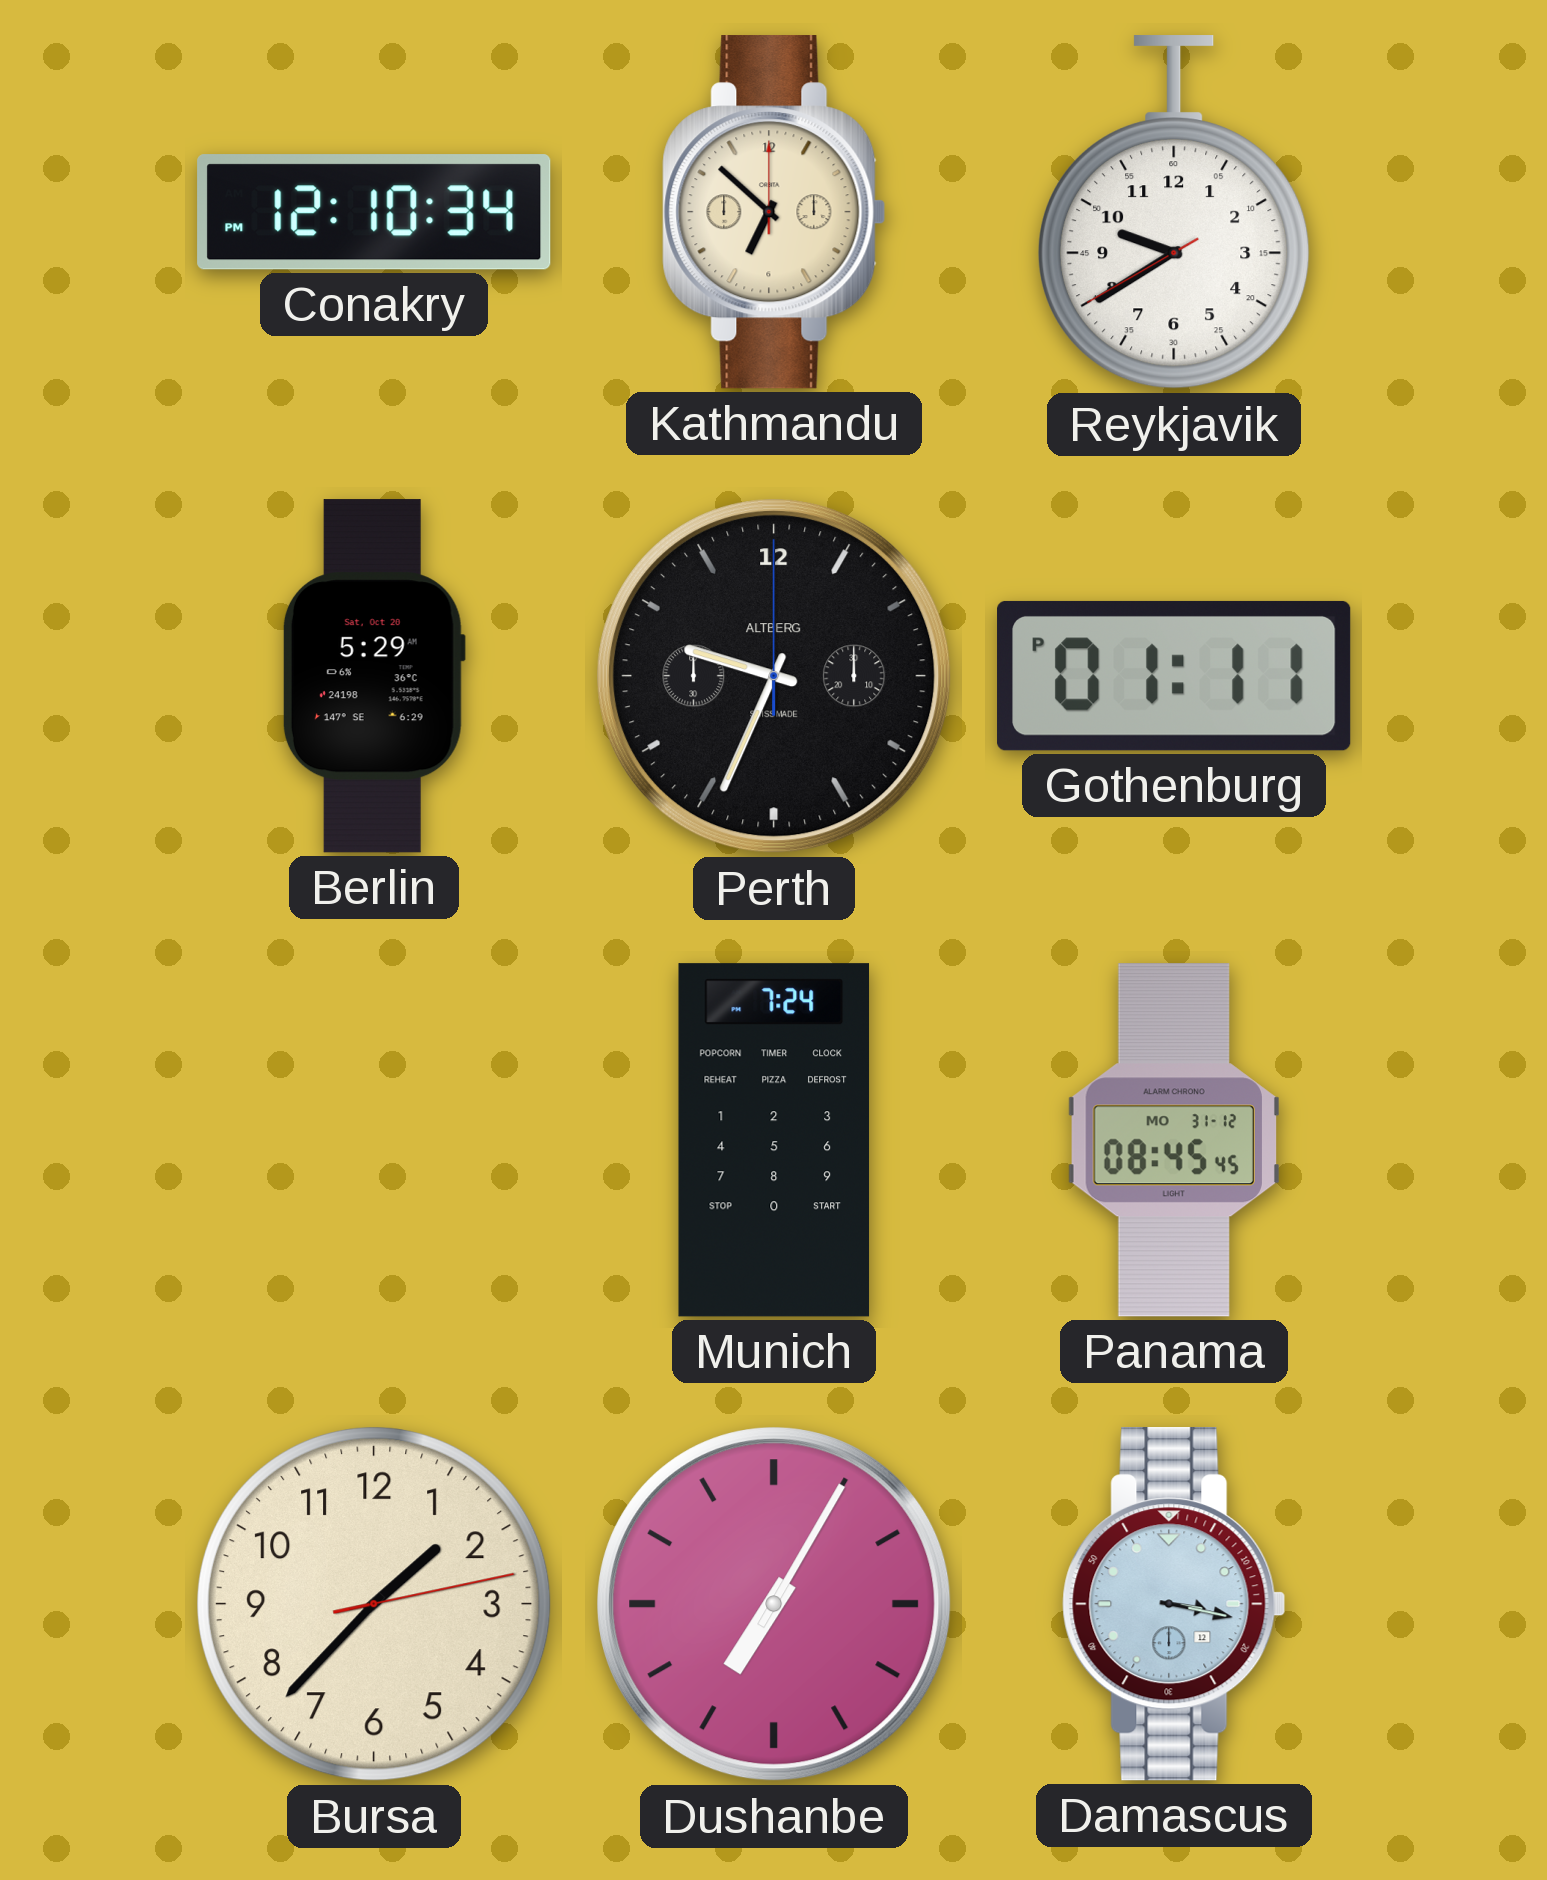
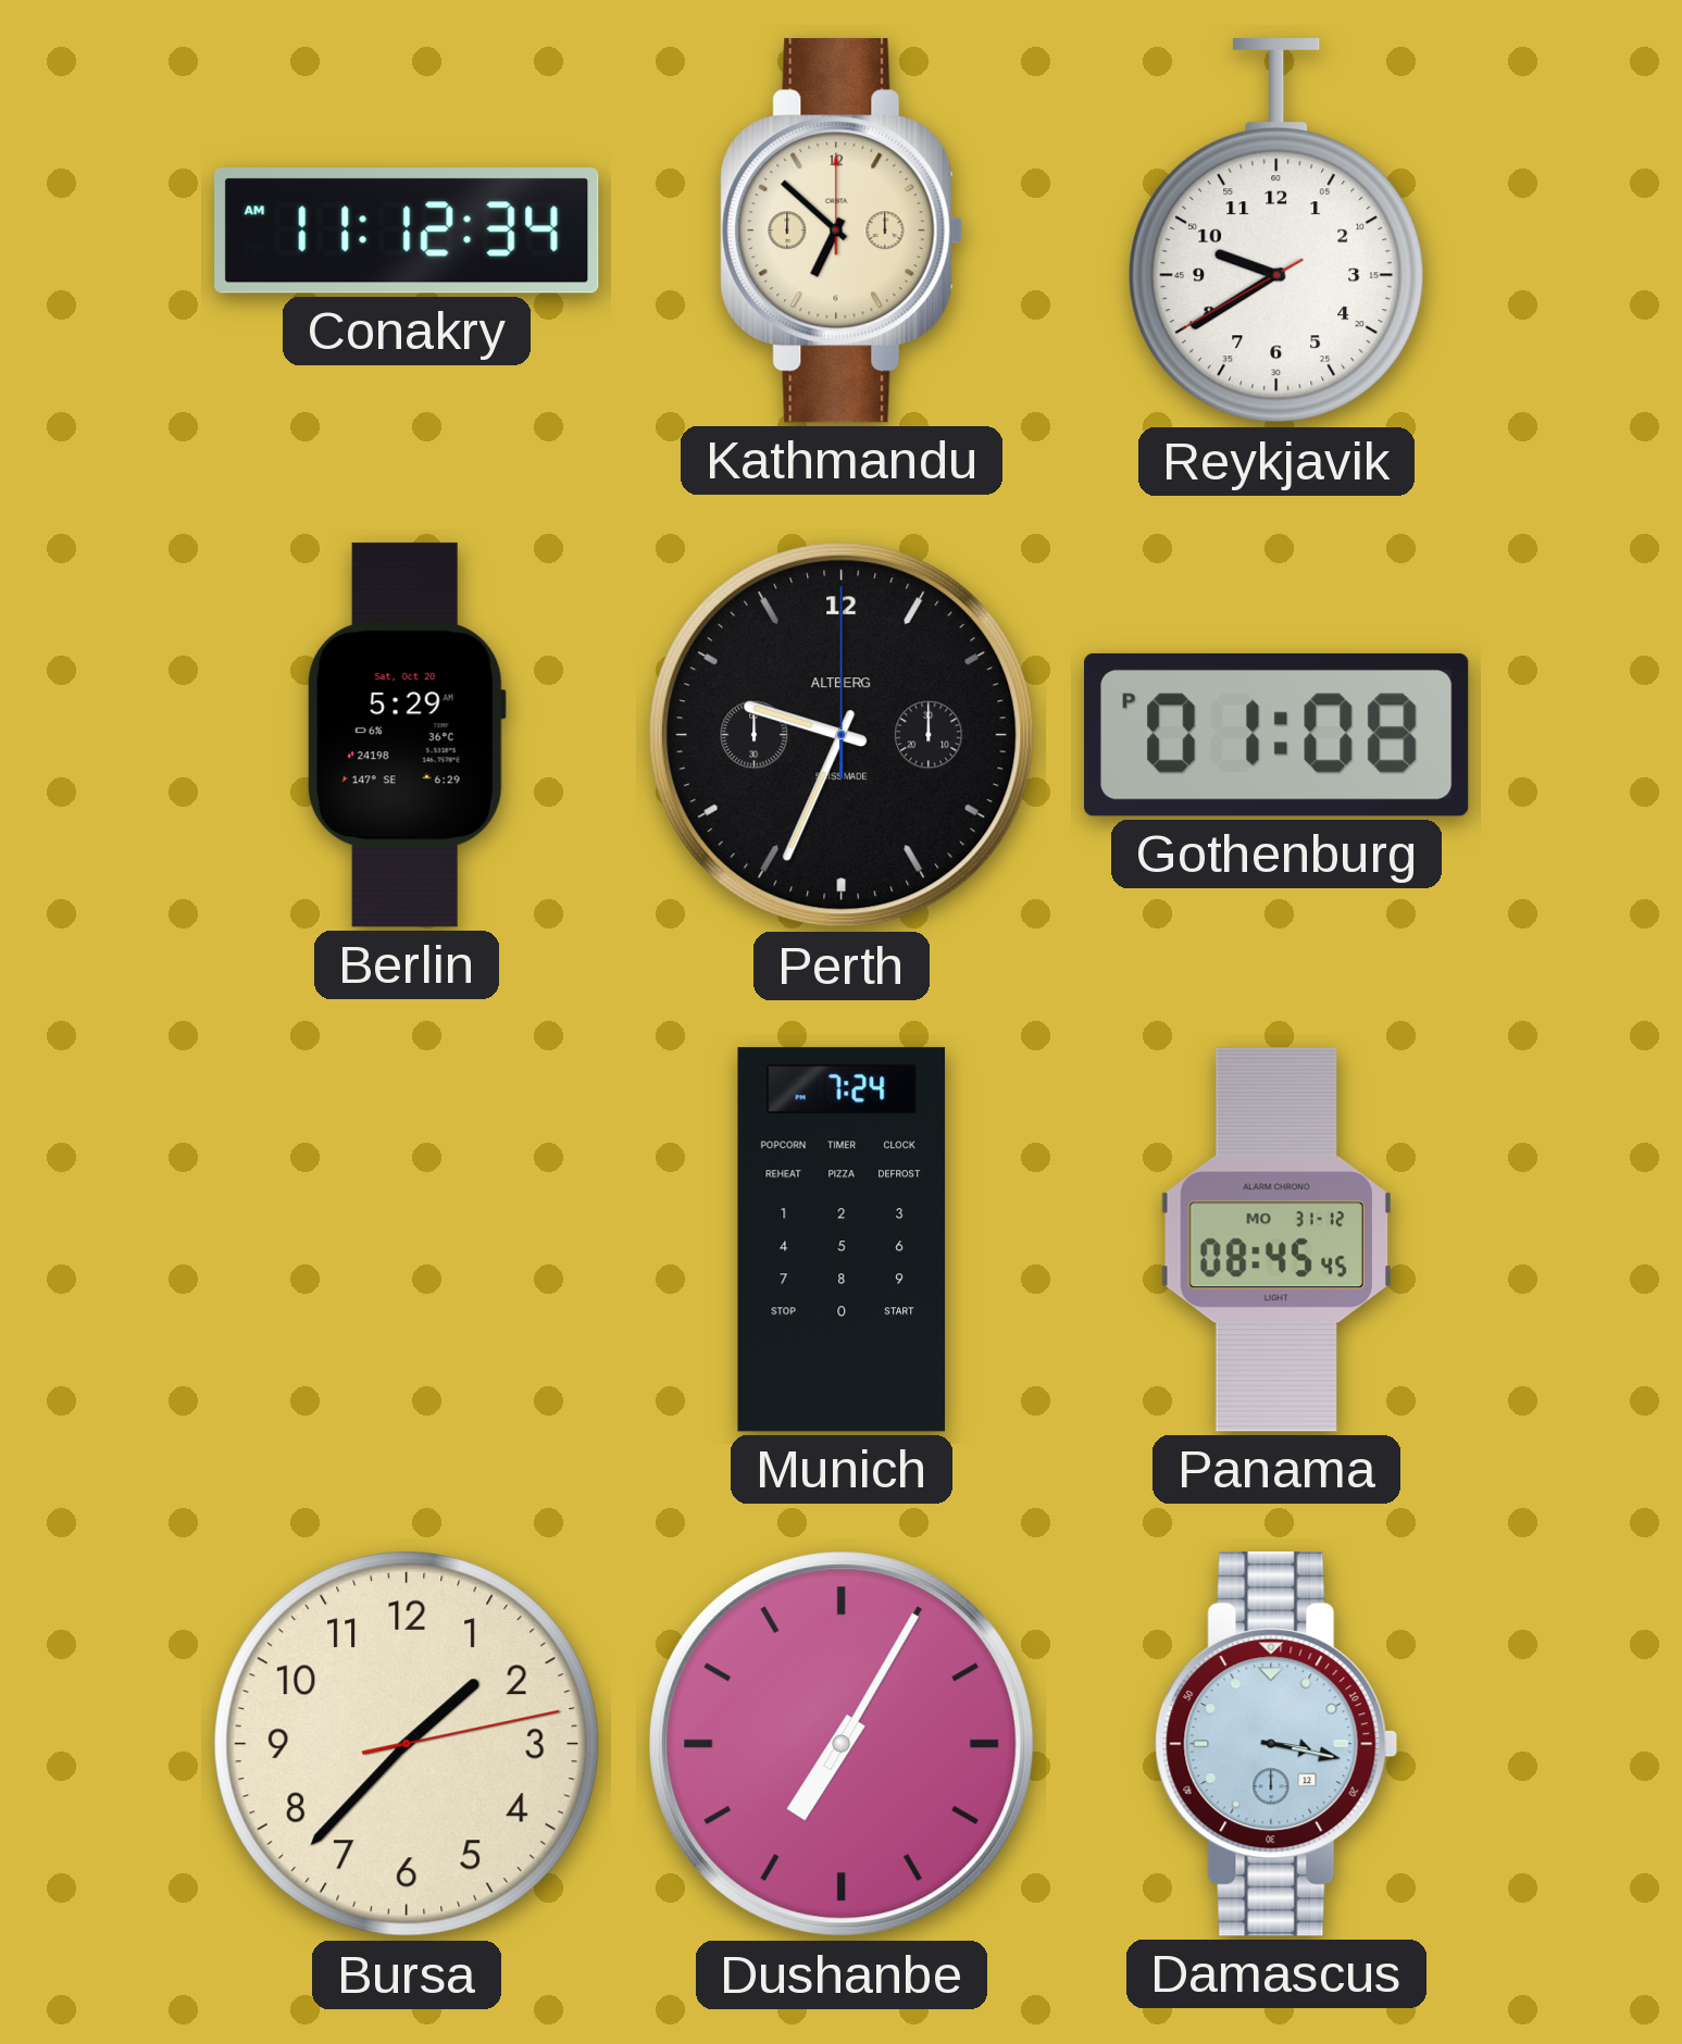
Conakry: 12:10 -> 11:12 (407, 230)
Gothenburg: 01:11 -> 01:08 (1276, 735)
